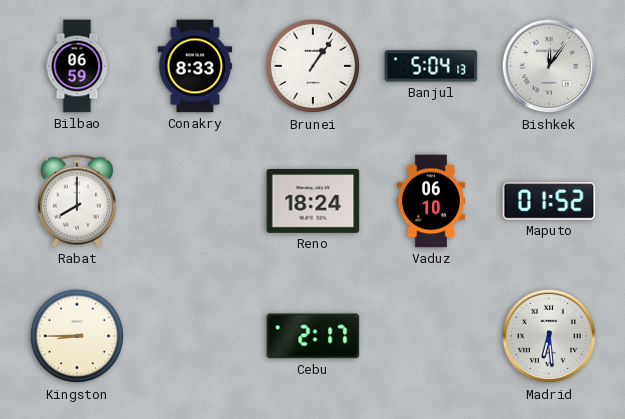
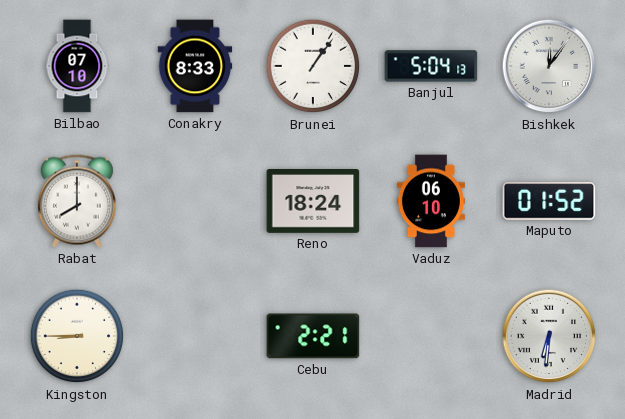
Bilbao: 06:59 -> 07:10 (77, 66)
Cebu: 2:17 -> 2:21 (313, 336)
Madrid: 6:29 -> 6:31 (549, 336)
